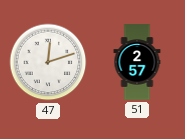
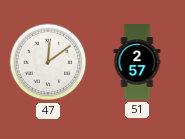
47: 12:12 -> 12:09 (48, 62)
